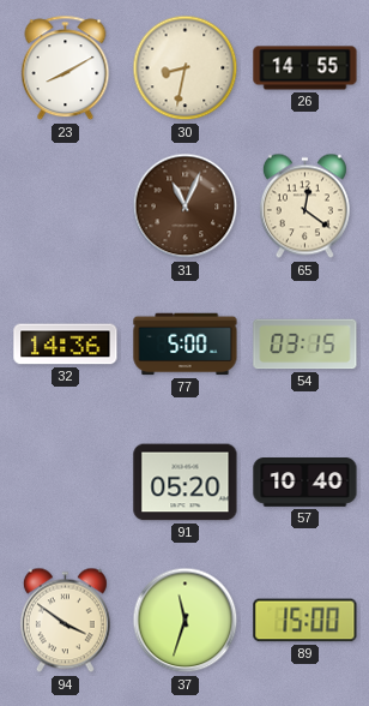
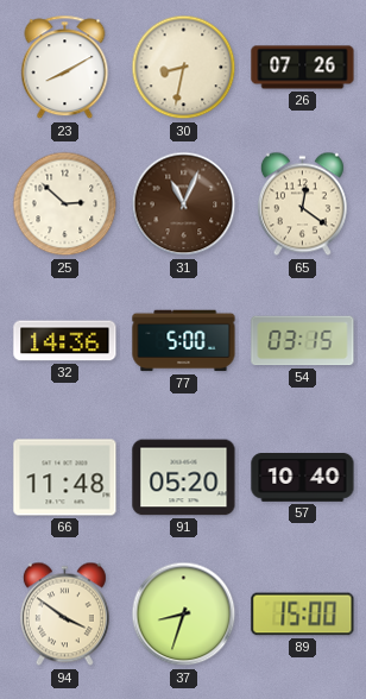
26: 14:55 -> 07:26 (303, 68)
25: none -> 2:52 (65, 204)
66: none -> 11:48 (65, 478)
37: 11:33 -> 8:33 (184, 615)
